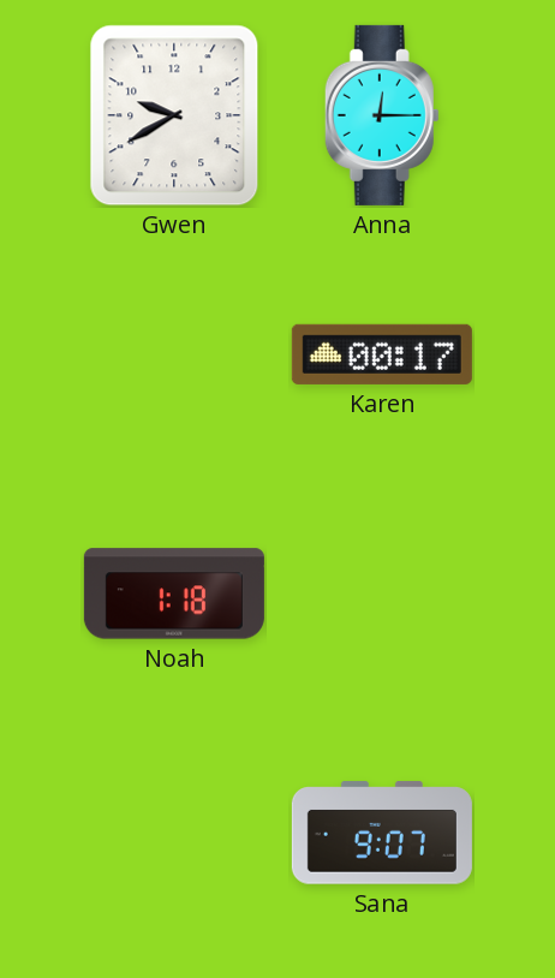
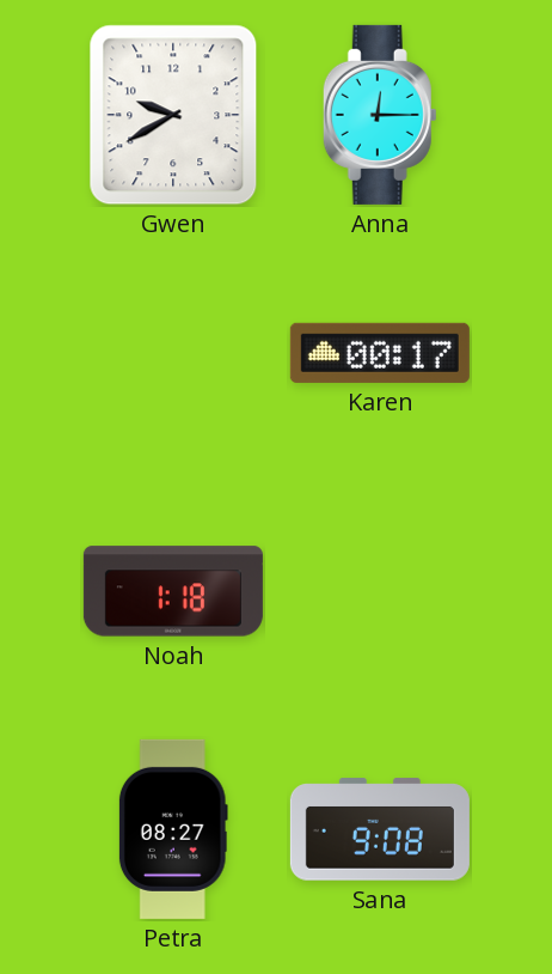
Petra: none -> 08:27 (173, 829)
Sana: 9:07 -> 9:08 (380, 829)
